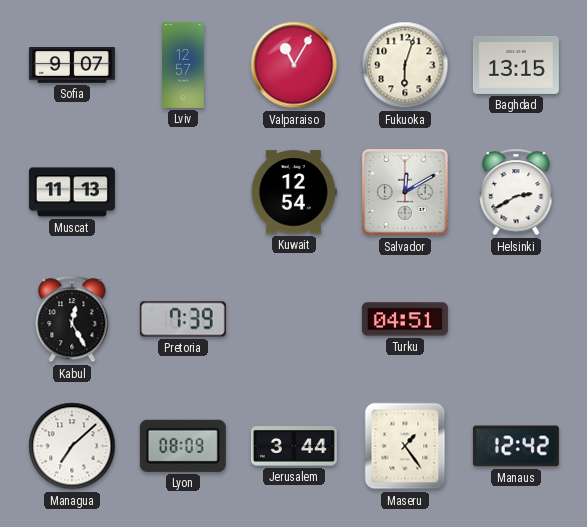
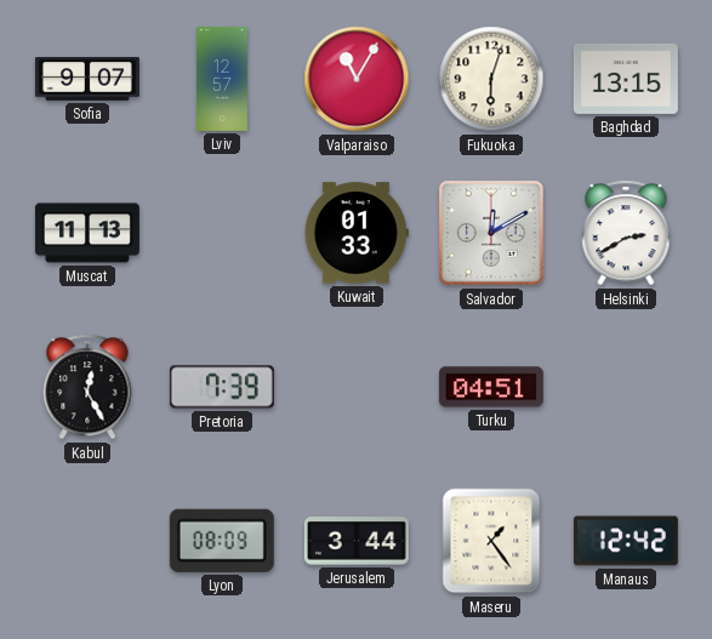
Kuwait: 12:54 -> 01:33 (357, 233)
Managua: 7:08 -> none (72, 446)
